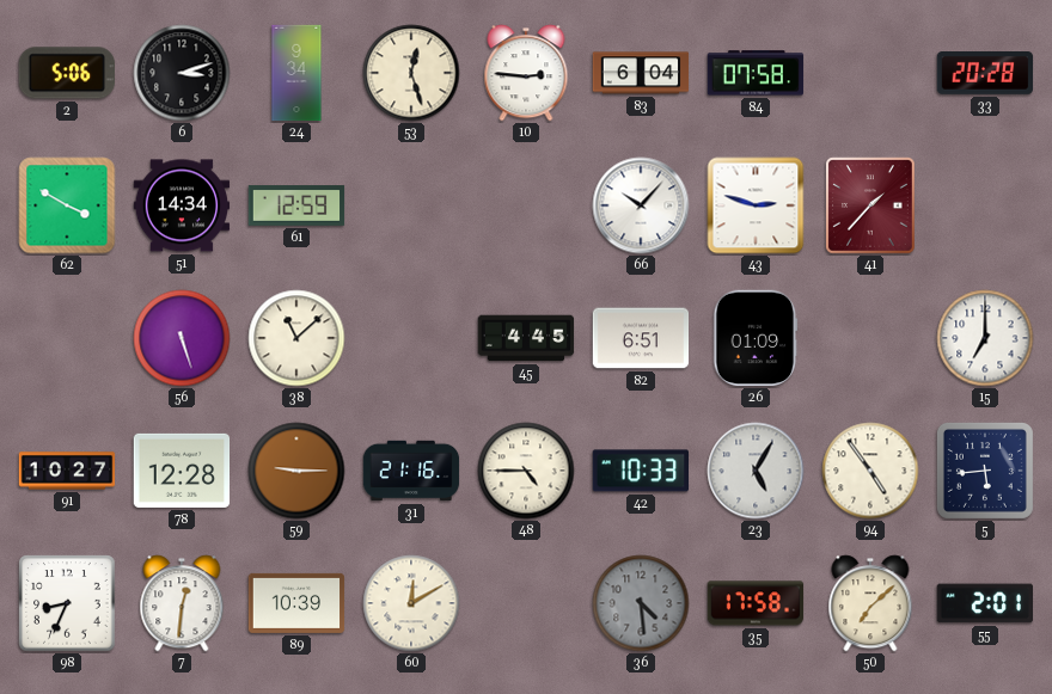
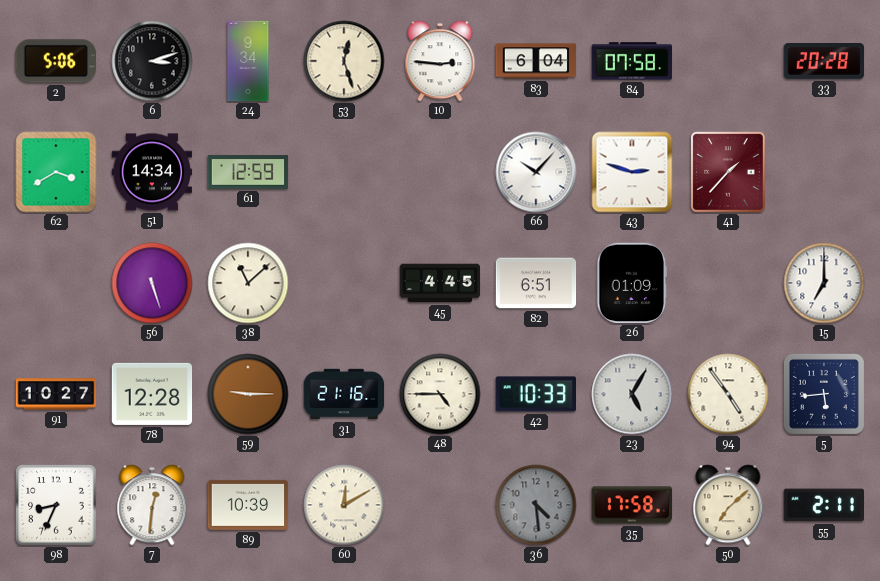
62: 3:50 -> 3:40 (56, 172)
55: 2:01 -> 2:11 (823, 505)
